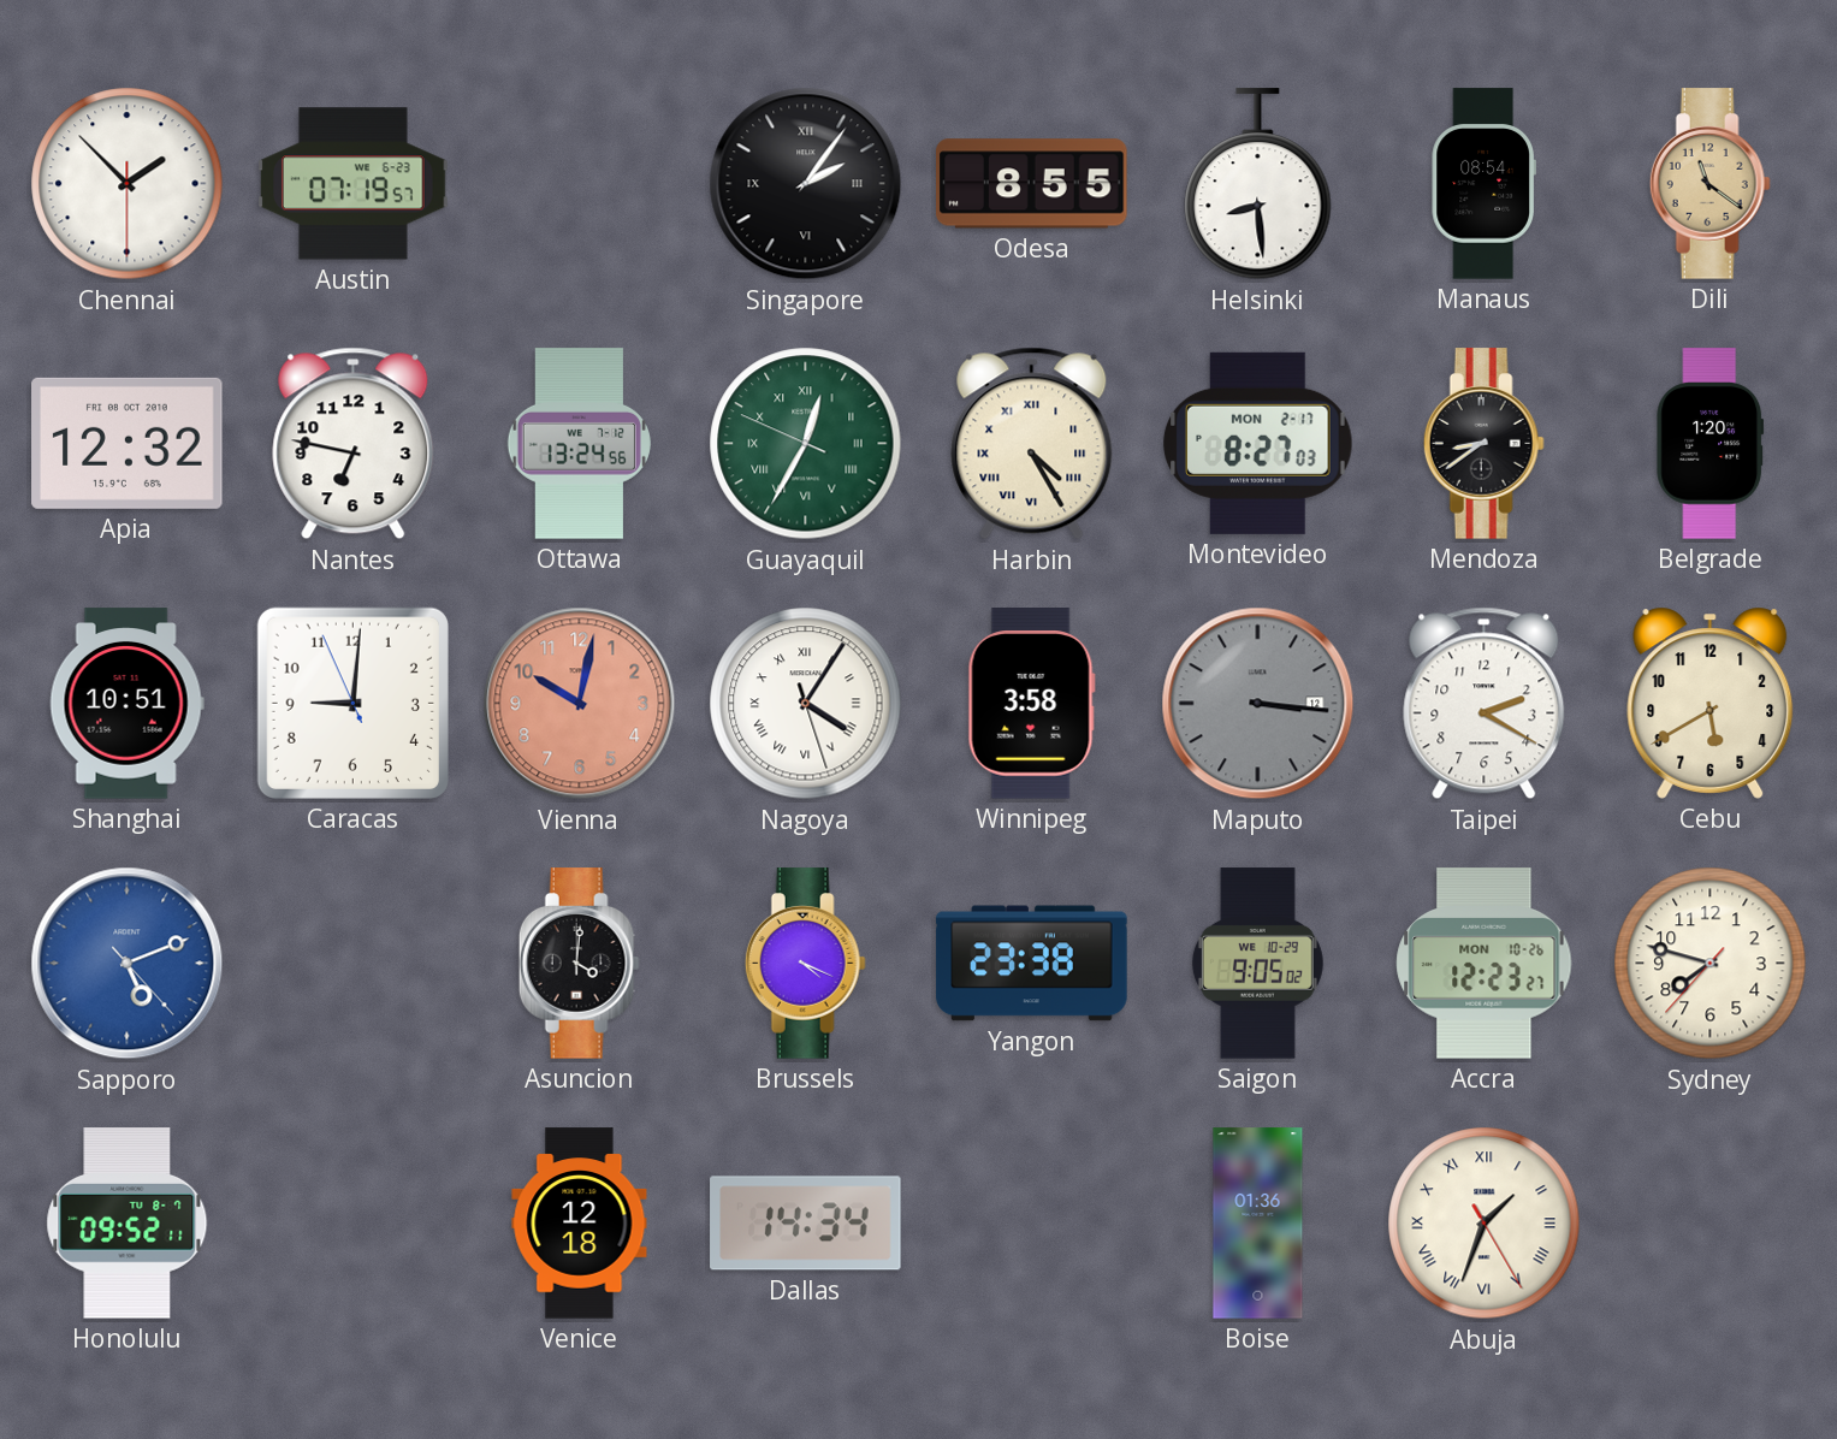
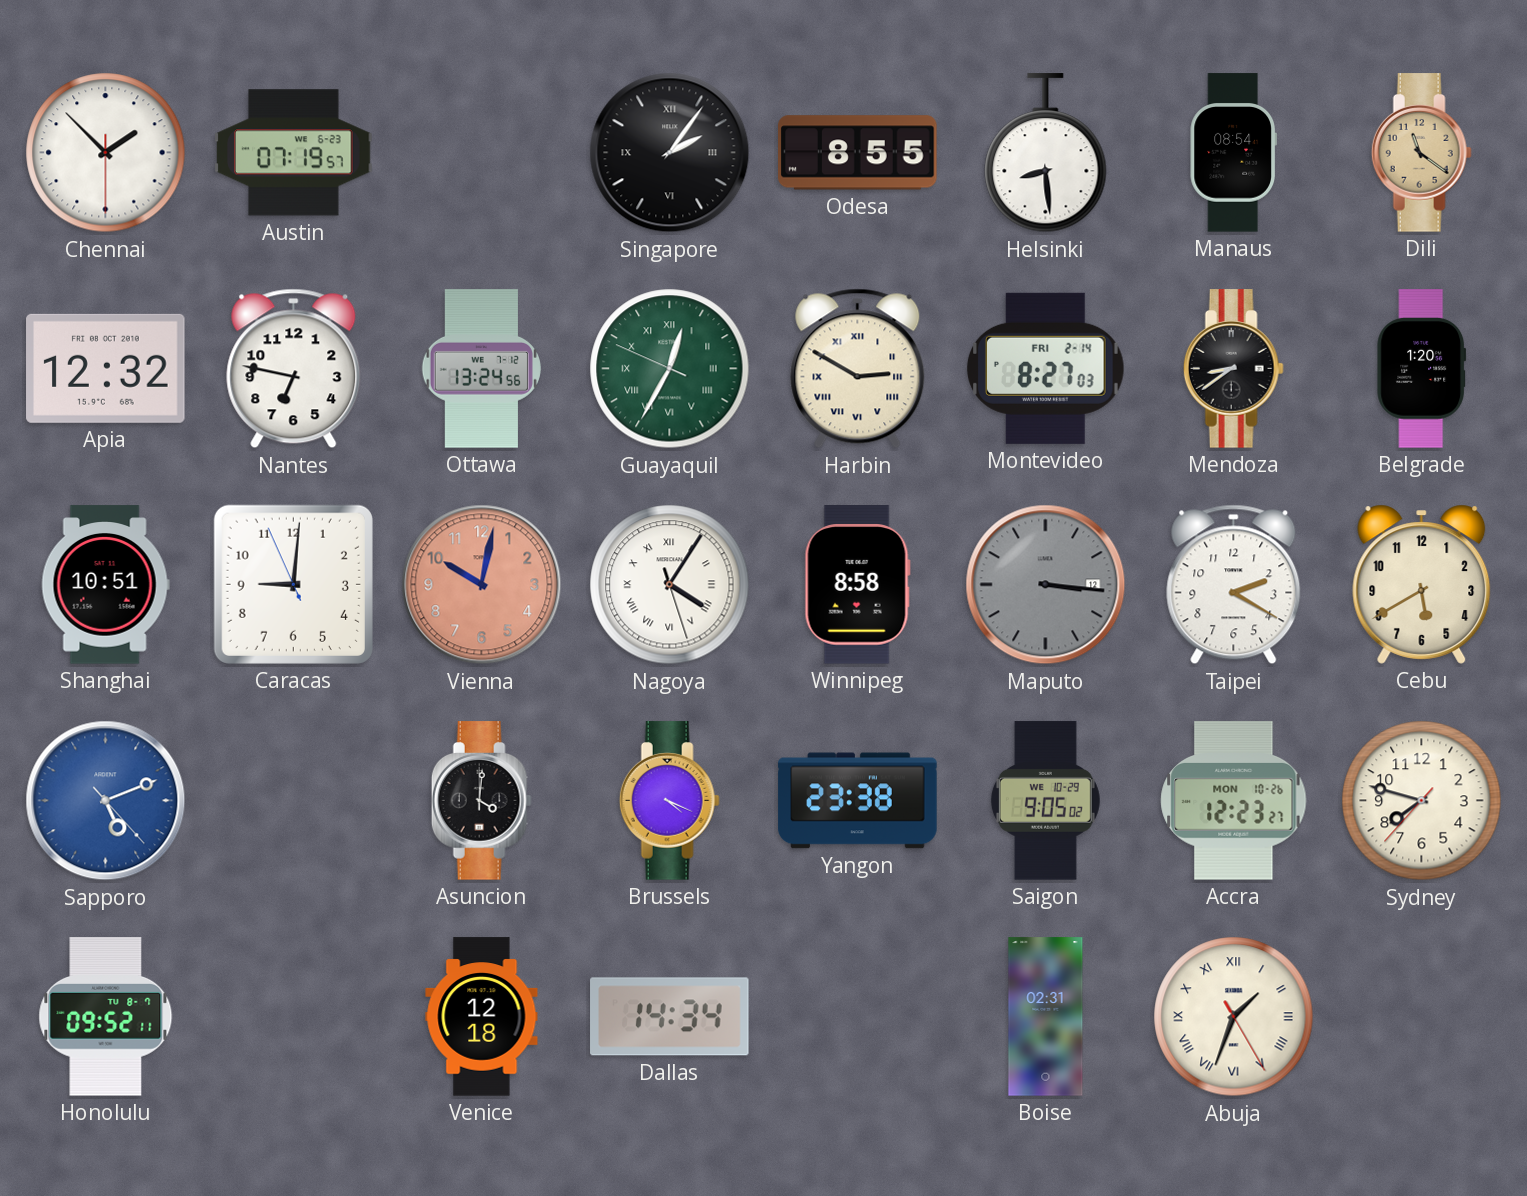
Harbin: 4:25 -> 2:50 (858, 369)
Montevideo date: MON 2-17 -> FRI 2-14 (1046, 368)
Winnipeg: 3:58 -> 8:58 (857, 585)
Boise: 01:36 -> 02:31 (1046, 1017)
